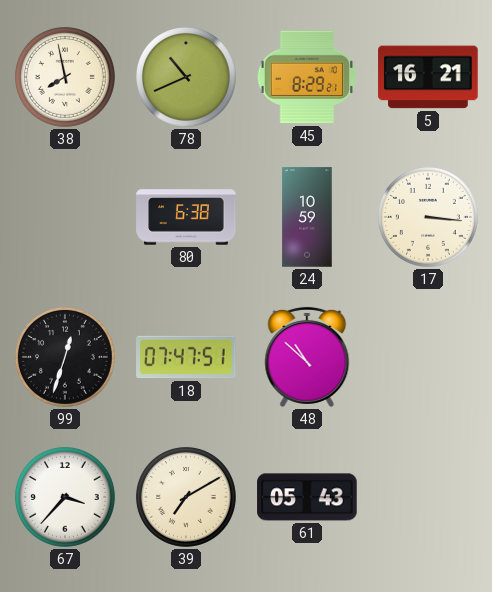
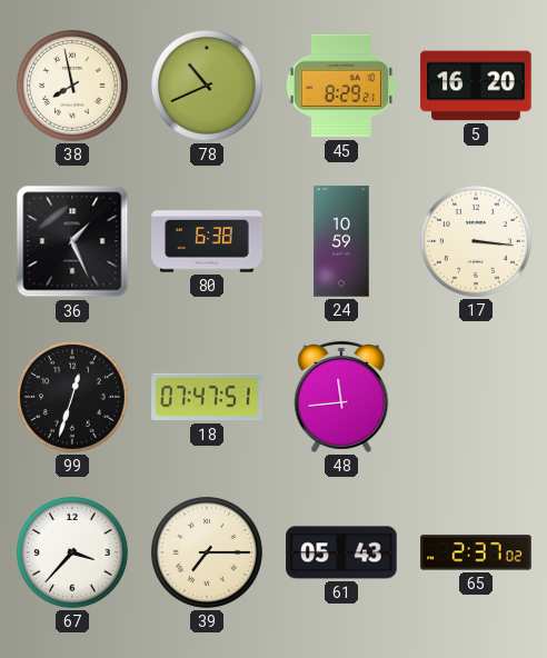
5: 16:21 -> 16:20 (476, 86)
36: none -> 1:26 (72, 241)
48: 10:52 -> 11:44 (341, 397)
39: 7:10 -> 7:15 (207, 552)
65: none -> 2:37 (476, 552)
